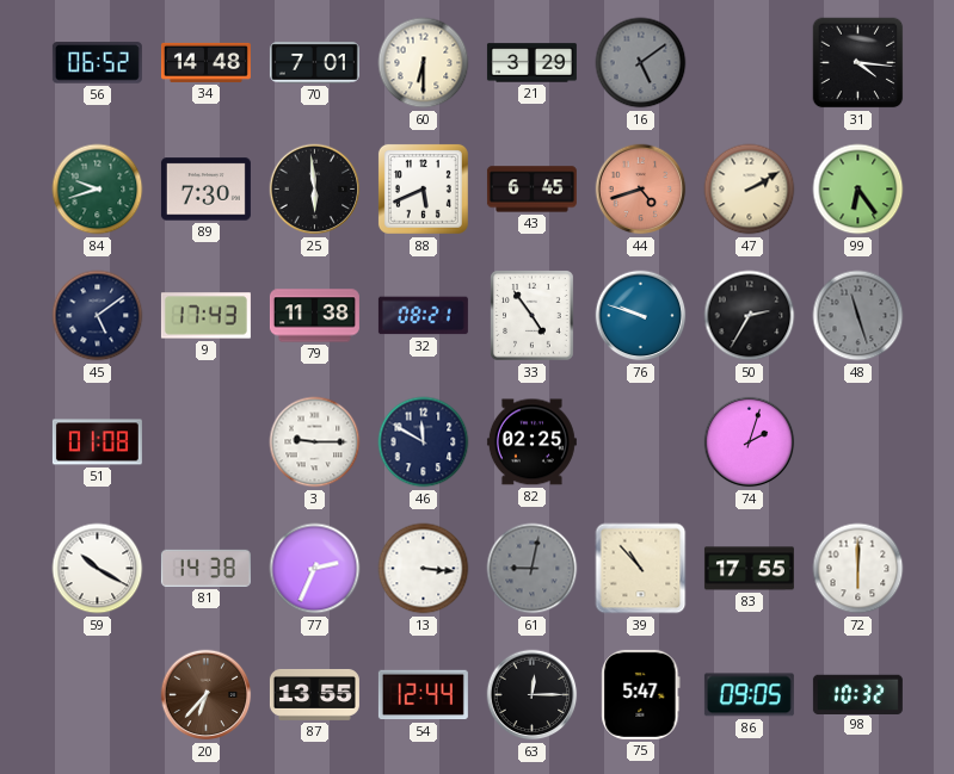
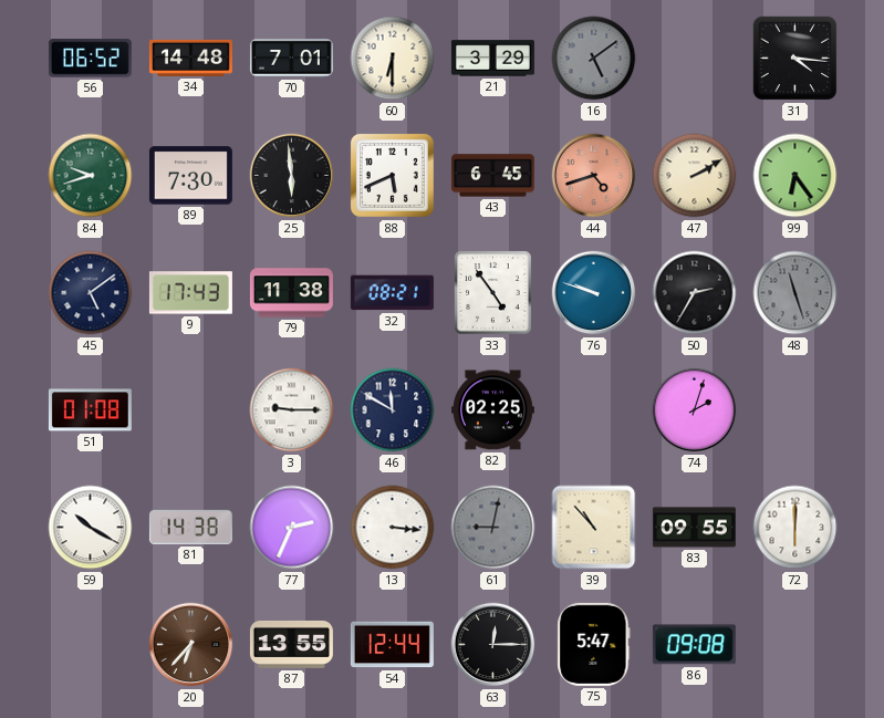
83: 17:55 -> 09:55 (694, 528)
86: 09:05 -> 09:08 (694, 645)
98: 10:32 -> none (857, 694)
